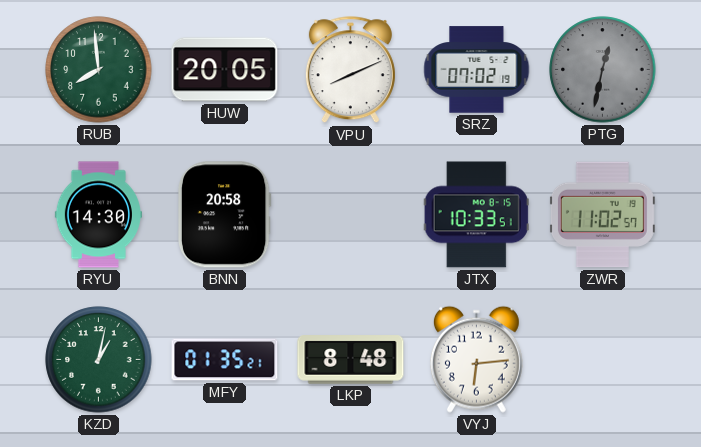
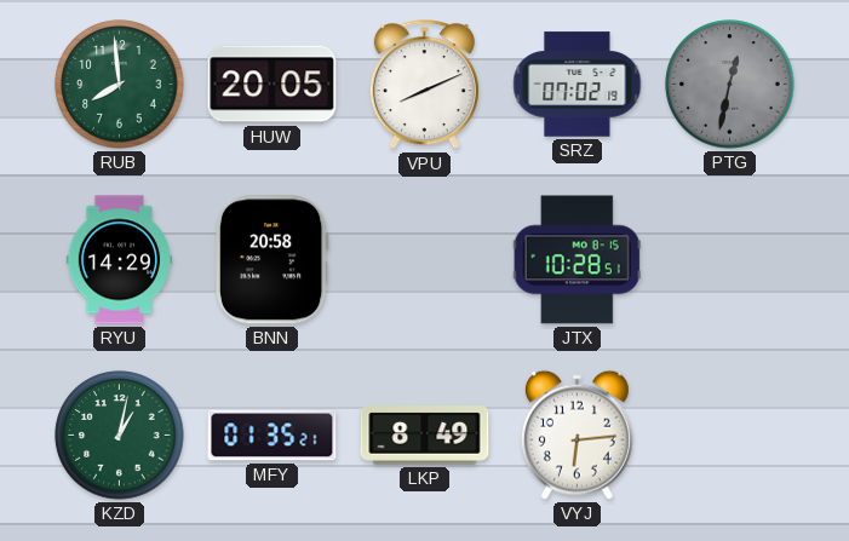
RYU: 14:30 -> 14:29 (119, 260)
JTX: 10:33 -> 10:28 (576, 260)
ZWR: 11:02 -> none (602, 215)
LKP: 8:48 -> 8:49 (425, 436)
